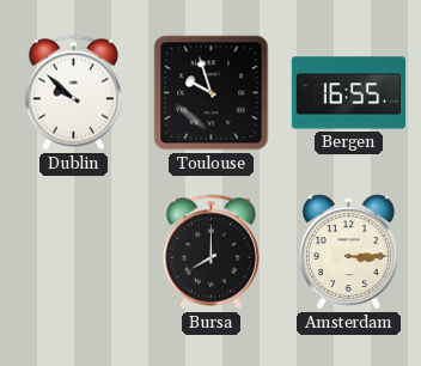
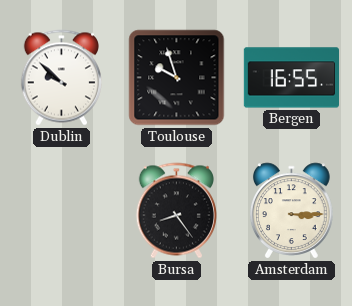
Bursa: 8:00 -> 8:24 (176, 211)
